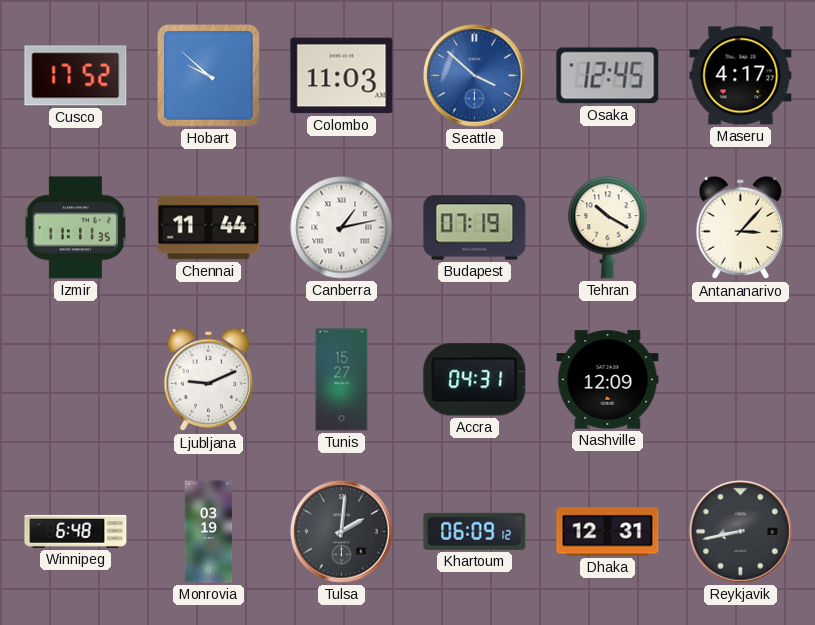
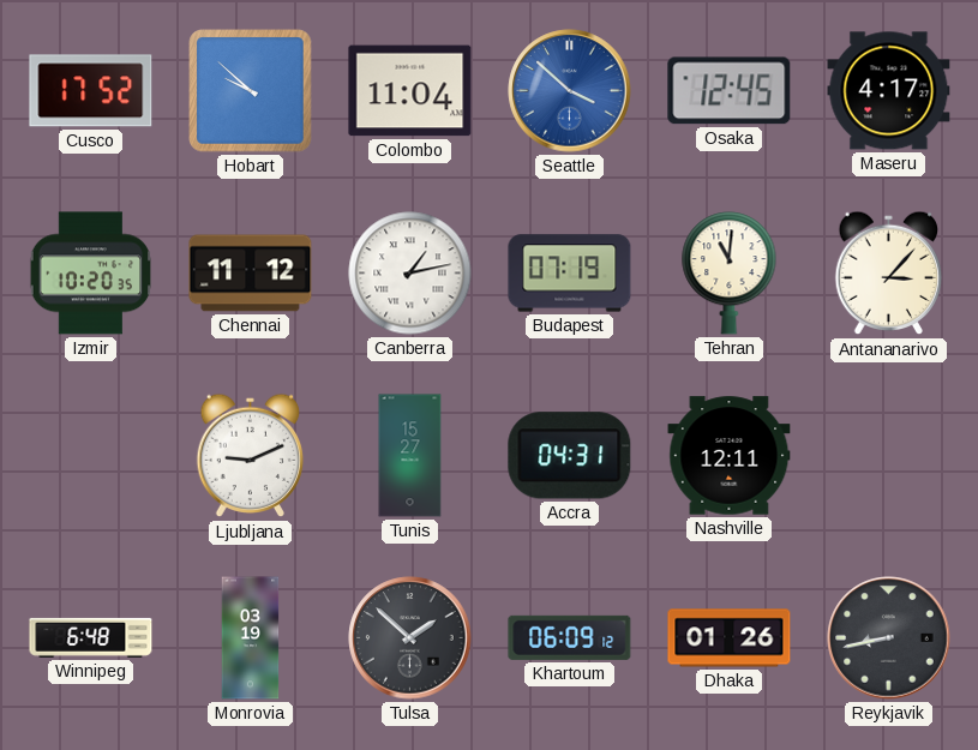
Colombo: 11:03 -> 11:04 (410, 91)
Izmir: 11:11 -> 10:20 (90, 274)
Chennai: 11:44 -> 11:12 (251, 274)
Tehran: 10:20 -> 11:01 (730, 274)
Nashville: 12:09 -> 12:11 (730, 456)
Tulsa: 2:01 -> 1:52 (410, 638)
Dhaka: 12:31 -> 01:26 (730, 638)
